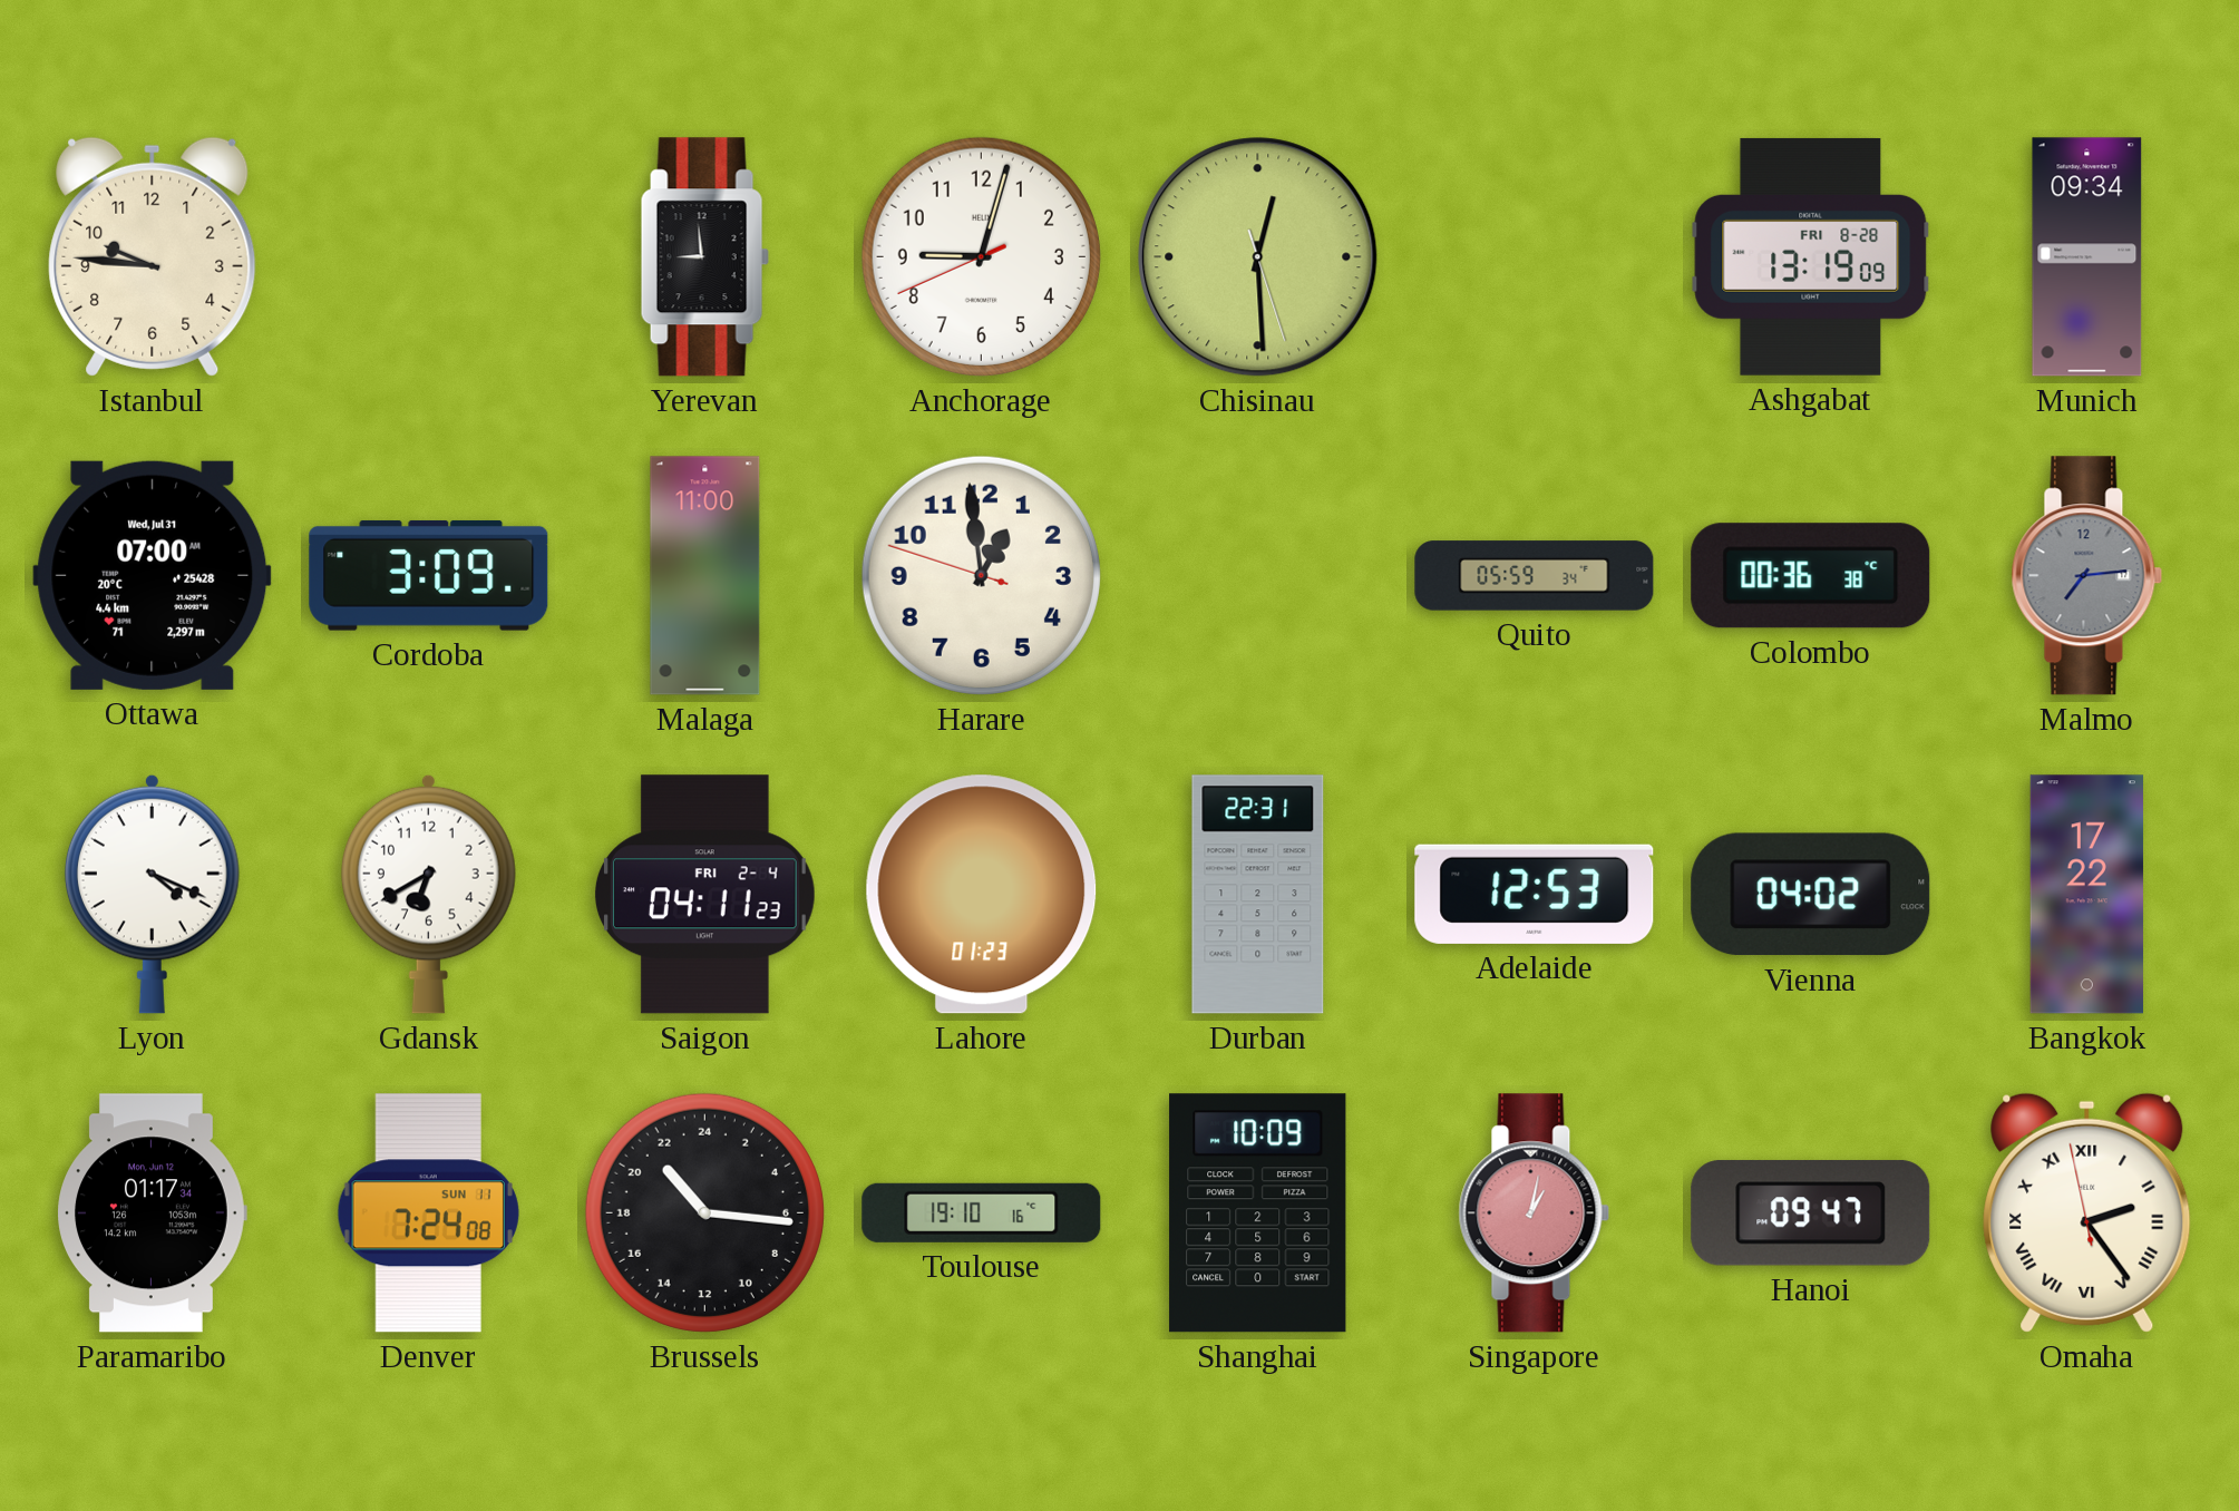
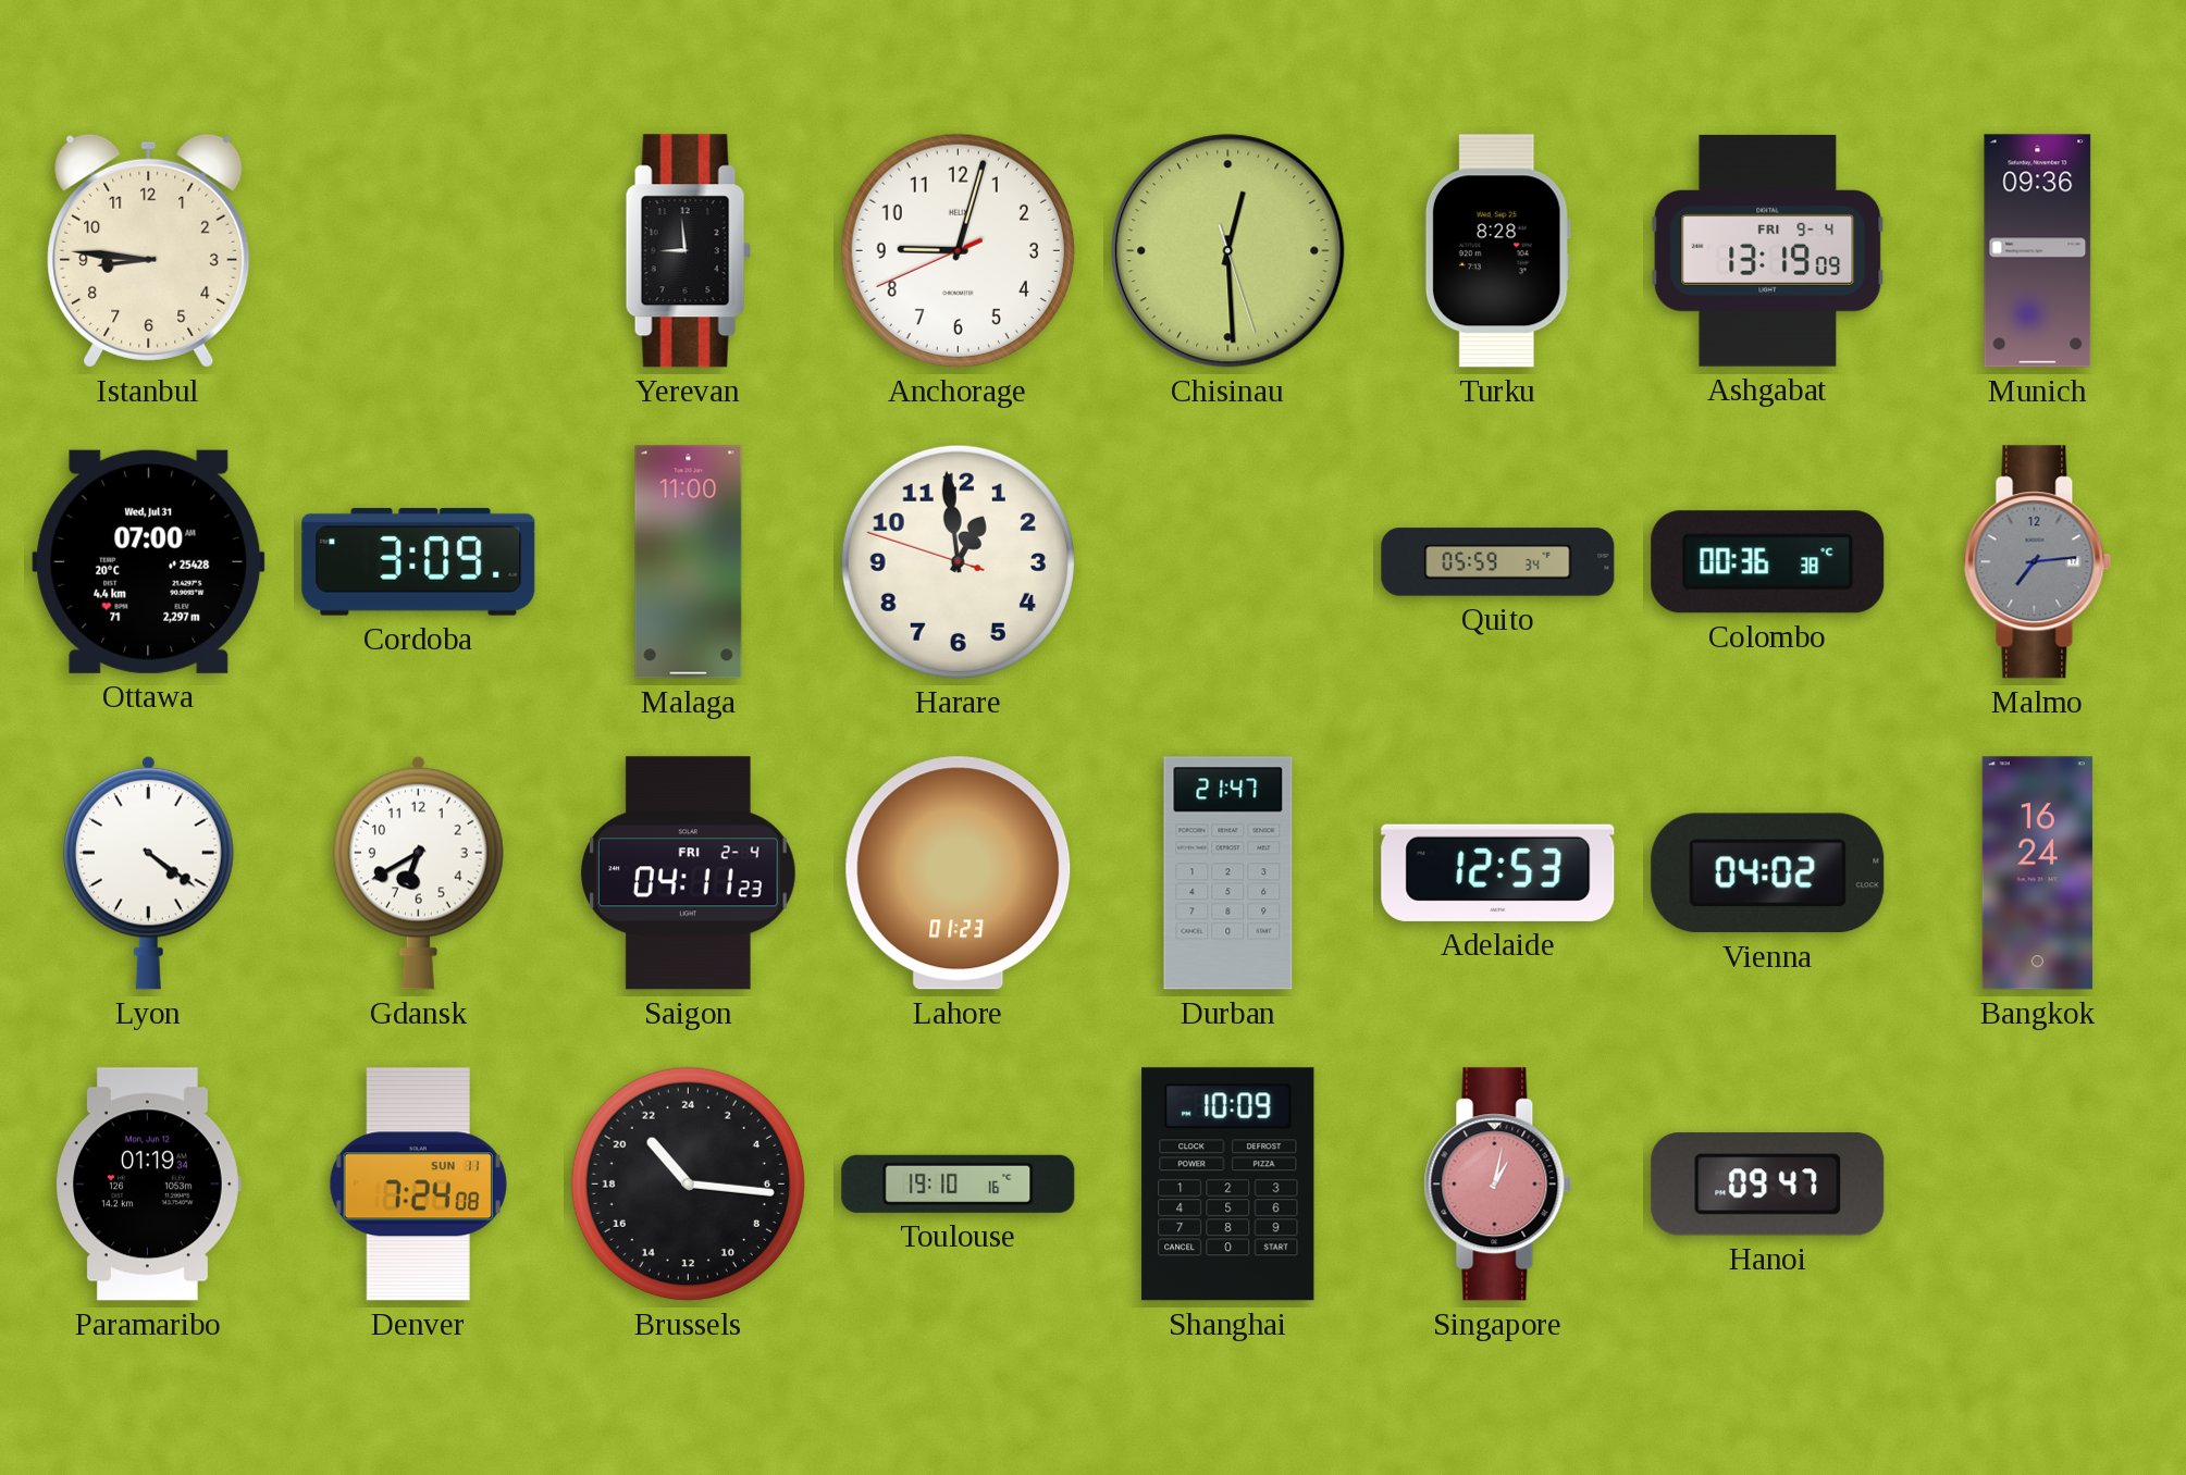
Istanbul: 9:46 -> 8:46 (149, 250)
Turku: none -> 8:28 (1497, 251)
Ashgabat date: FRI 8-28 -> FRI 9-4 (1768, 250)
Munich: 09:34 -> 09:36 (2038, 251)
Lyon: 4:19 -> 4:21 (148, 872)
Durban: 22:31 -> 21:47 (1228, 873)
Bangkok: 17:22 -> 16:24 (2037, 873)
Paramaribo: 01:17 -> 01:19 (148, 1185)
Omaha: 2:23 -> none (2087, 1212)
